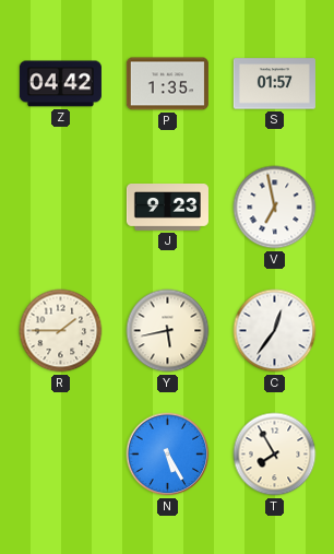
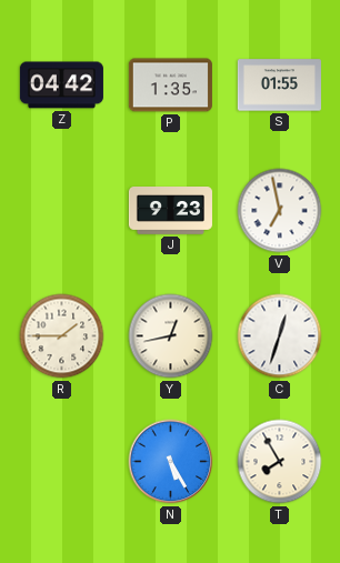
S: 01:57 -> 01:55 (279, 86)
Y: 5:43 -> 12:43 (171, 336)
C: 12:36 -> 12:33 (280, 336)
